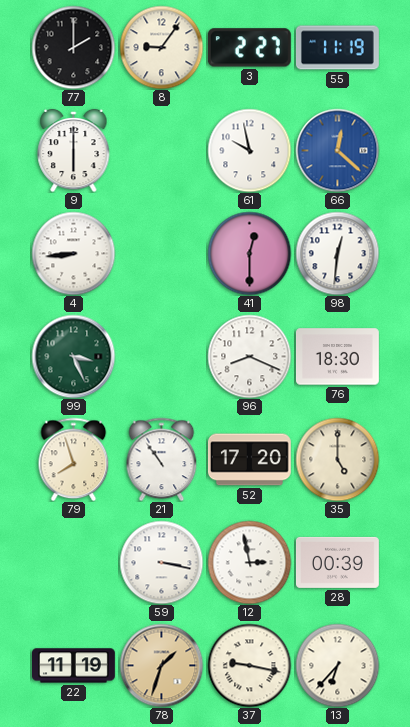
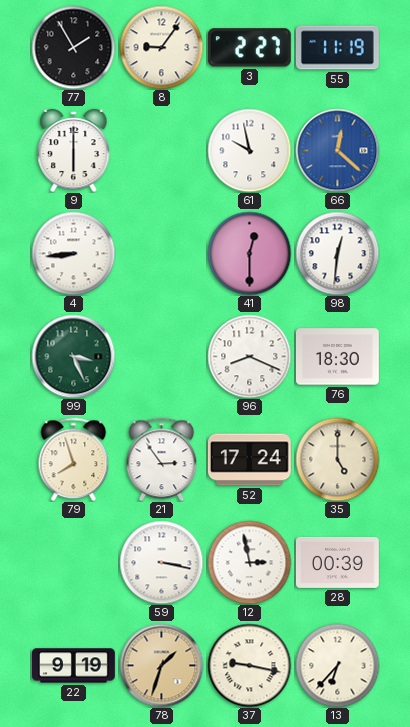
77: 2:00 -> 1:55 (73, 47)
21: 10:54 -> 2:54 (162, 459)
52: 17:20 -> 17:24 (249, 460)
22: 11:19 -> 9:19 (74, 666)
